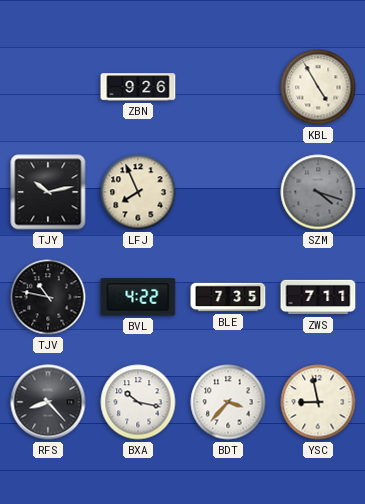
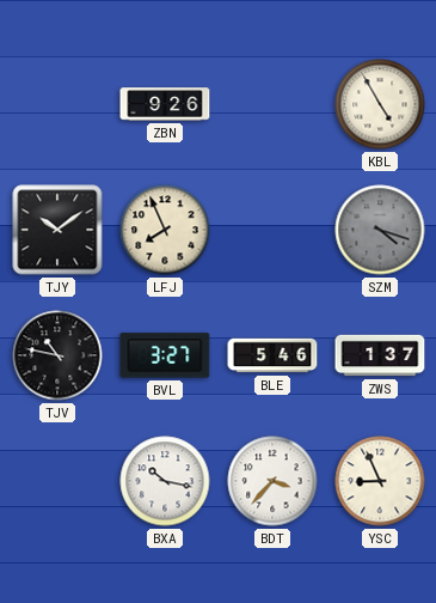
TJY: 10:13 -> 10:09 (57, 230)
BVL: 4:22 -> 3:27 (165, 355)
BLE: 7:35 -> 5:46 (272, 355)
ZWS: 7:11 -> 1:37 (380, 355)
RFS: 8:23 -> none (48, 402)
YSC: 8:58 -> 8:56 (380, 481)
